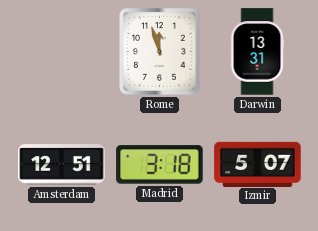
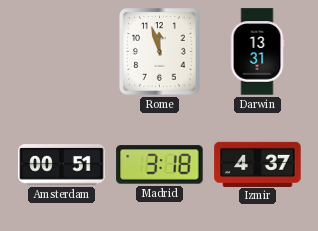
Amsterdam: 12:51 -> 00:51 (62, 165)
Izmir: 5:07 -> 4:37 (258, 164)
